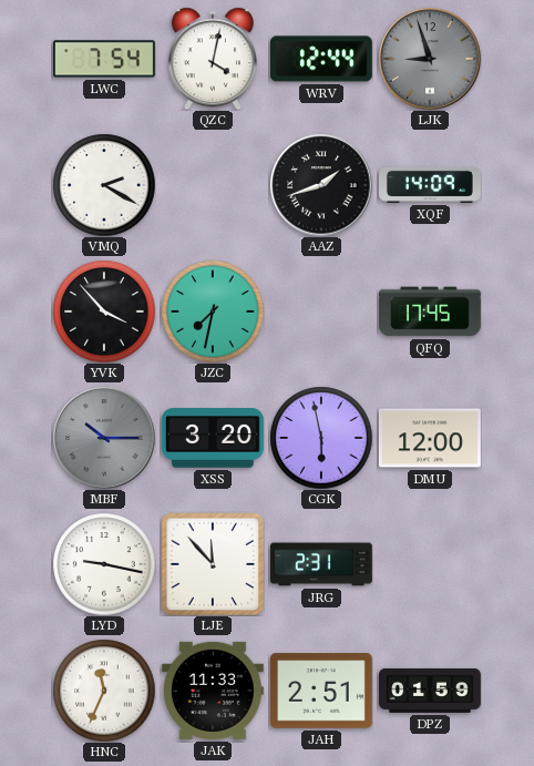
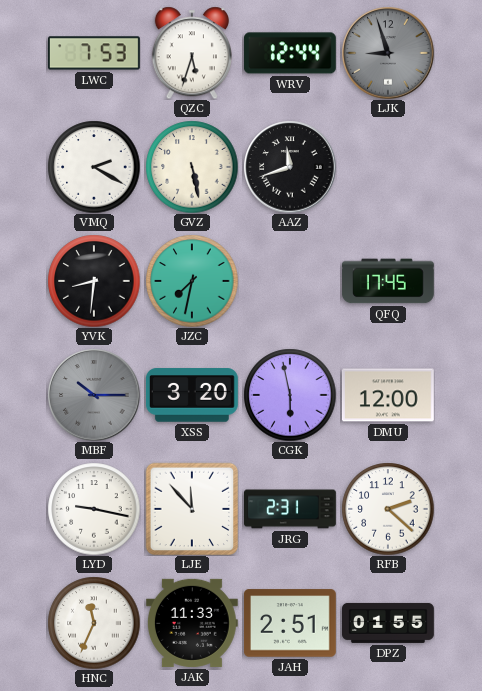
LWC: 7:54 -> 7:53 (95, 53)
QZC: 4:02 -> 5:33 (192, 53)
GVZ: none -> 5:28 (192, 167)
AAZ: 1:42 -> 11:42 (290, 167)
XQF: 14:09 -> none (431, 185)
YVK: 3:53 -> 8:31 (94, 281)
RFB: none -> 2:22 (388, 509)
DPZ: 01:59 -> 01:55 (389, 623)
